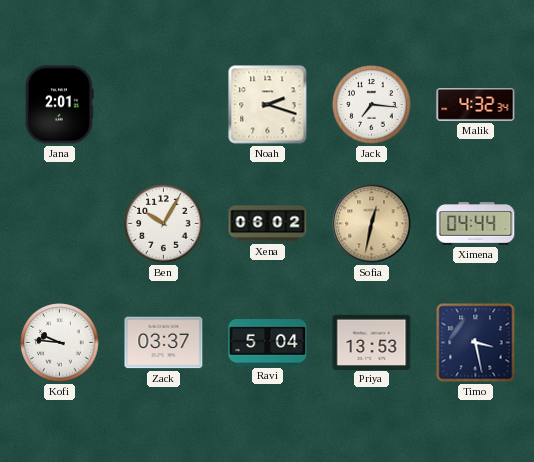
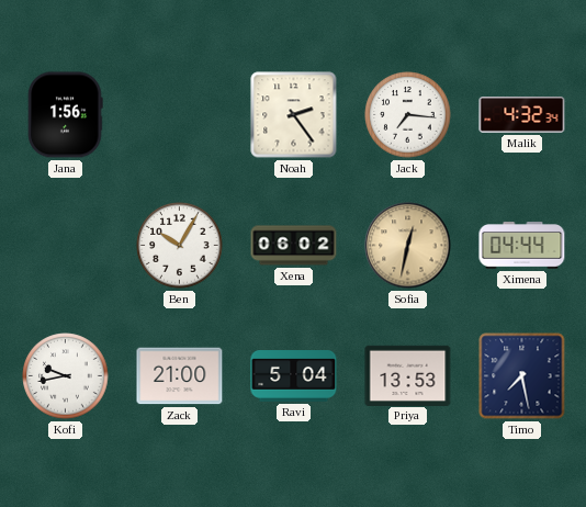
Jana: 2:01 -> 1:56 (66, 115)
Noah: 2:18 -> 2:24 (294, 115)
Kofi: 9:46 -> 9:43 (66, 376)
Zack: 03:37 -> 21:00 (180, 376)
Timo: 3:28 -> 7:28 (522, 376)
